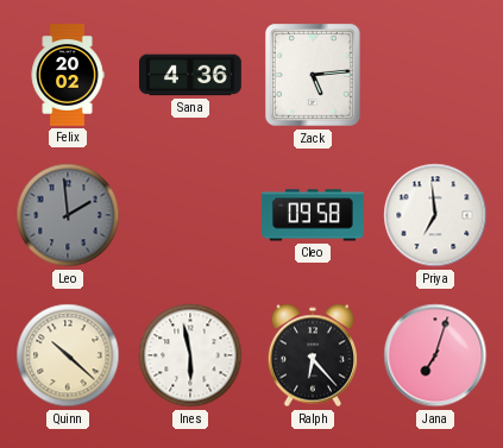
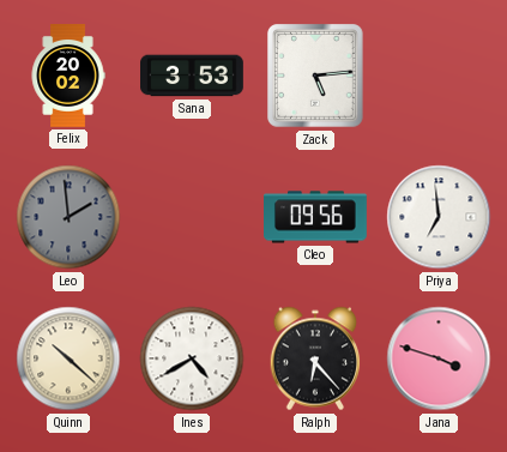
Sana: 4:36 -> 3:53 (193, 76)
Cleo: 09:58 -> 09:56 (316, 217)
Ines: 5:58 -> 4:40 (192, 358)
Jana: 7:03 -> 3:48 (439, 358)
